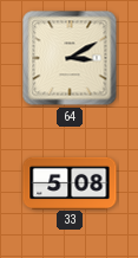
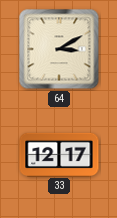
33: 5:08 -> 12:17 (59, 154)
